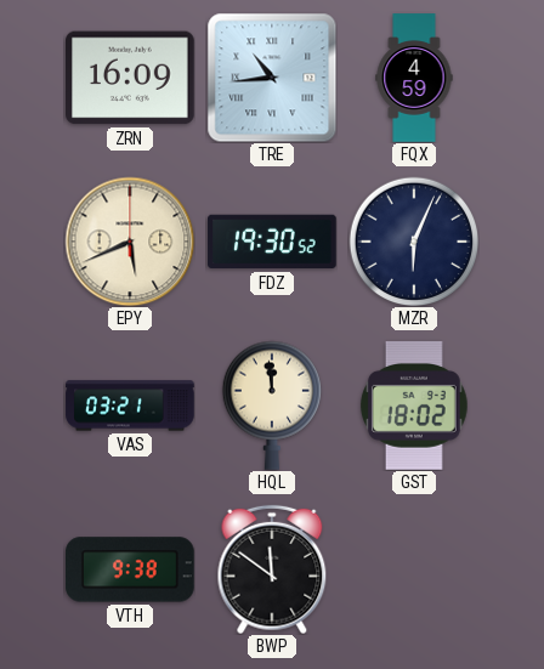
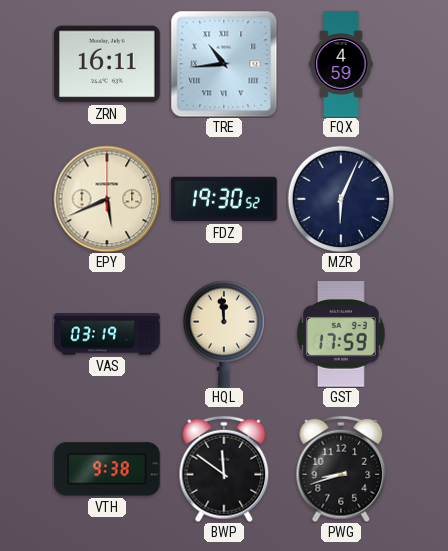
ZRN: 16:09 -> 16:11 (108, 64)
VAS: 03:21 -> 03:19 (107, 334)
GST: 18:02 -> 17:59 (341, 335)
PWG: none -> 8:42 (341, 469)
